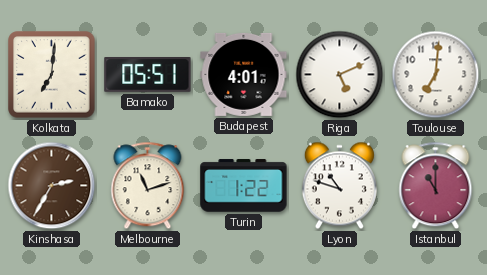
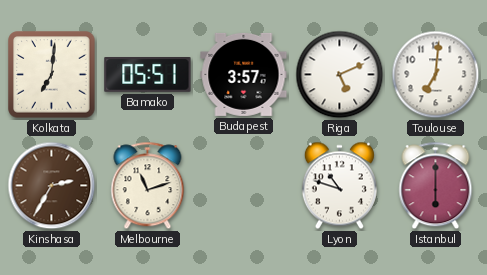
Budapest: 4:01 -> 3:57 (244, 74)
Turin: 1:22 -> none (244, 186)
Istanbul: 11:00 -> 6:00 (436, 186)
